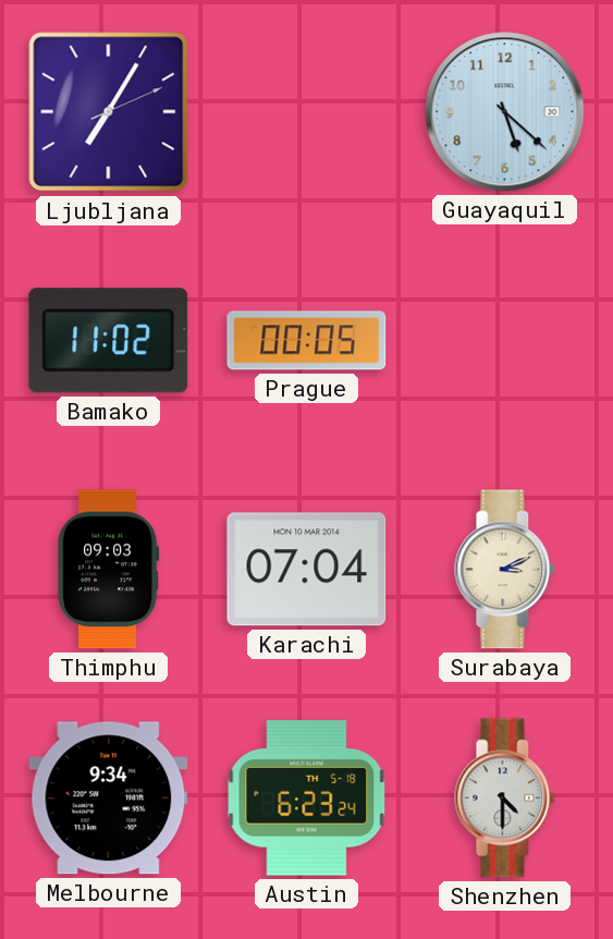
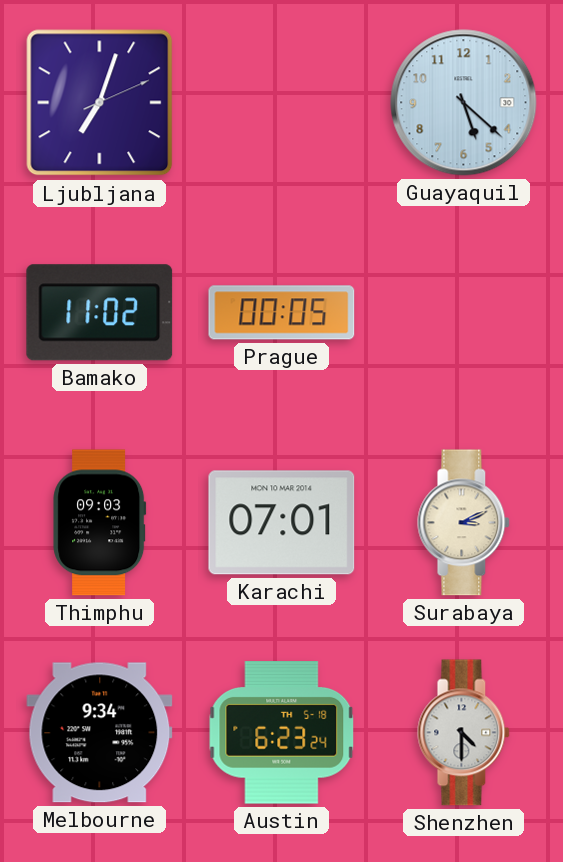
Ljubljana: 7:05 -> 7:03 (100, 103)
Karachi: 07:04 -> 07:01 (282, 523)
